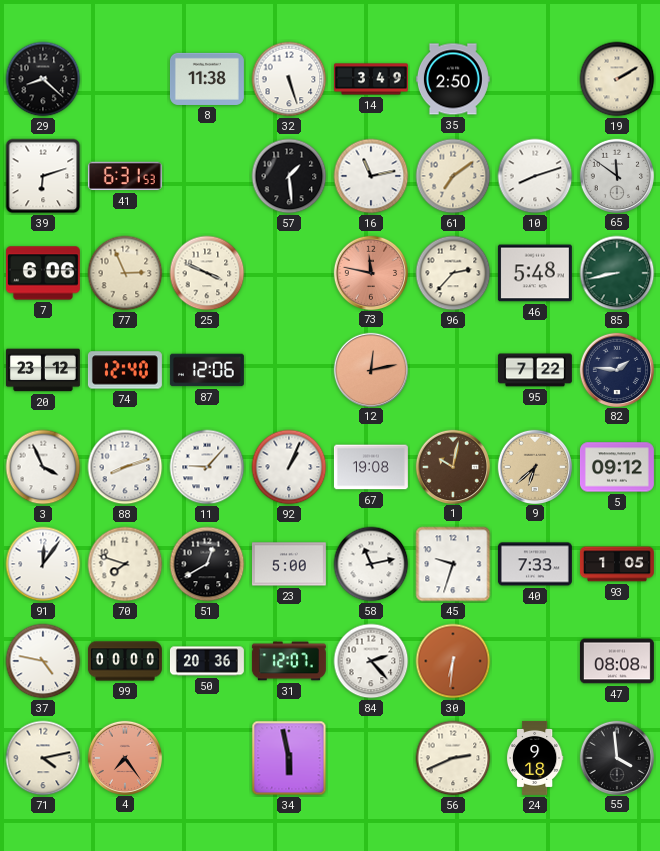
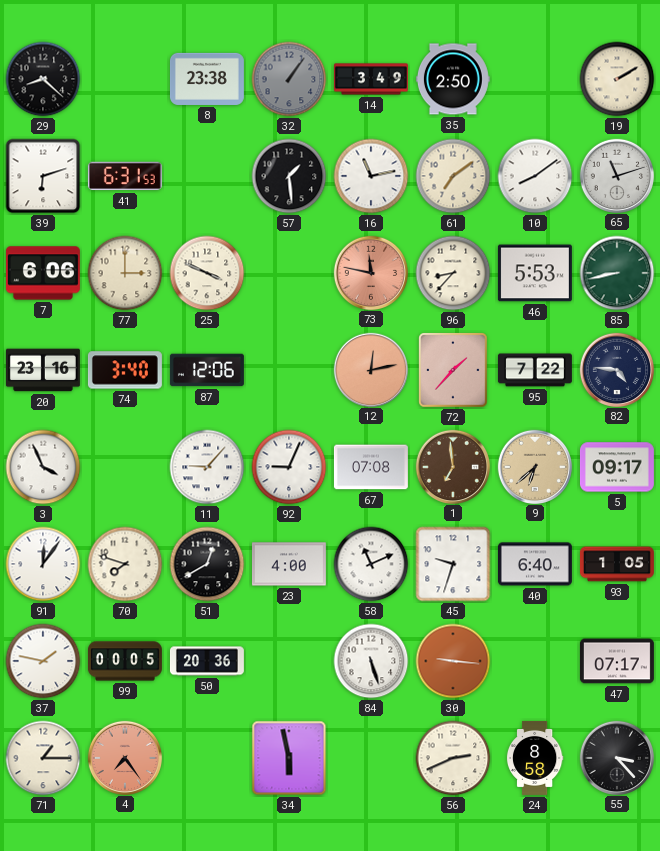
8: 11:38 -> 23:38 (207, 79)
32: 5:27 -> 1:06 (289, 79)
32 dial: white -> grey (289, 79)
10: 8:12 -> 8:09 (535, 176)
65: 11:51 -> 11:12 (616, 175)
77: 2:56 -> 3:00 (125, 273)
96: 2:37 -> 8:37 (453, 273)
46: 5:48 -> 5:53 (535, 273)
20: 23:12 -> 23:16 (43, 370)
74: 12:40 -> 3:40 (125, 370)
72: none -> 1:37 (453, 370)
82: 1:46 -> 4:46 (616, 369)
88: 8:12 -> none (125, 467)
92: 1:04 -> 9:04 (289, 467)
67: 19:08 -> 07:08 (371, 467)
1: 10:02 -> 6:59 (452, 466)
5: 09:12 -> 09:17 (617, 467)
23: 5:00 -> 4:00 (289, 564)
58: 11:13 -> 11:11 (371, 564)
40: 7:33 -> 6:40 (535, 564)
37: 4:47 -> 1:47 (43, 661)
99: 00:00 -> 00:05 (125, 661)
31: 12:07 -> none (289, 661)
84: 2:23 -> 5:27 (371, 661)
30: 6:31 -> 9:16 (453, 661)
47: 08:08 -> 07:17 (617, 661)
71: 4:13 -> 1:15 (43, 758)
24: 9:18 -> 8:58 (535, 758)
55: 3:59 -> 3:23 (616, 757)
